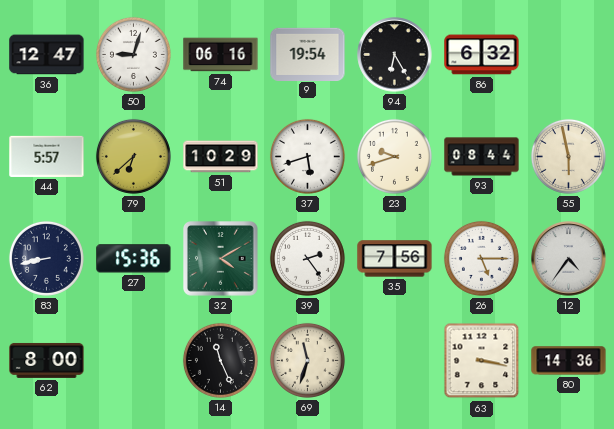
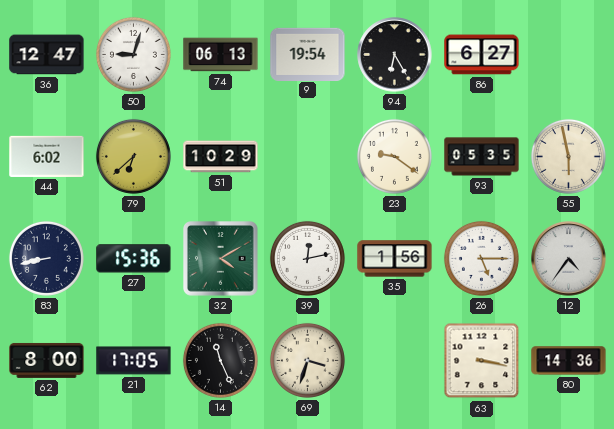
74: 06:16 -> 06:13 (221, 55)
86: 6:32 -> 6:27 (482, 55)
44: 5:57 -> 6:02 (47, 156)
37: 5:42 -> none (307, 156)
23: 9:42 -> 9:21 (394, 156)
93: 08:44 -> 05:35 (482, 157)
39: 2:24 -> 12:13 (307, 258)
35: 7:56 -> 1:56 (395, 259)
21: none -> 17:05 (134, 361)
69: 11:33 -> 3:33 (307, 360)
